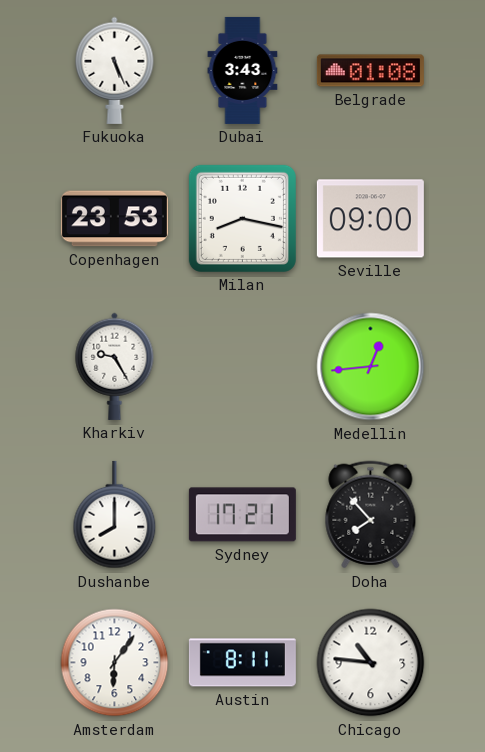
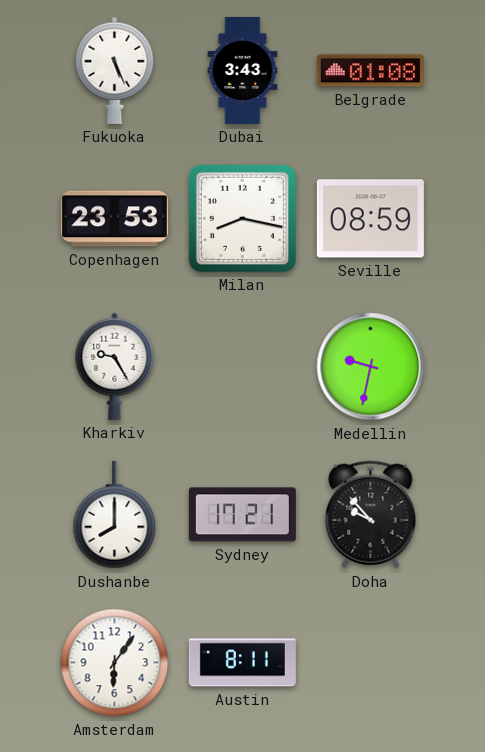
Seville: 09:00 -> 08:59 (370, 219)
Medellin: 12:44 -> 9:32 (371, 367)
Doha: 7:53 -> 9:53 (371, 515)
Chicago: 10:46 -> none (371, 663)
